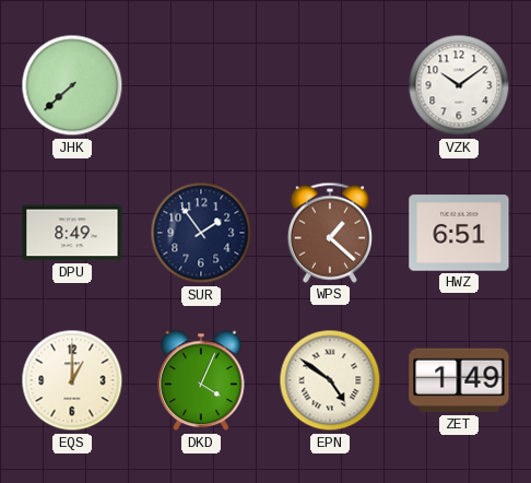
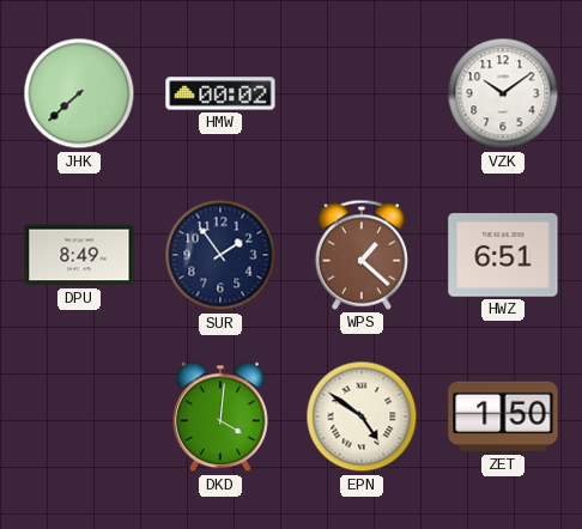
HMW: none -> 00:02 (220, 93)
EQS: 1:00 -> none (72, 380)
DKD: 4:04 -> 4:01 (220, 416)
ZET: 1:49 -> 1:50 (503, 416)
